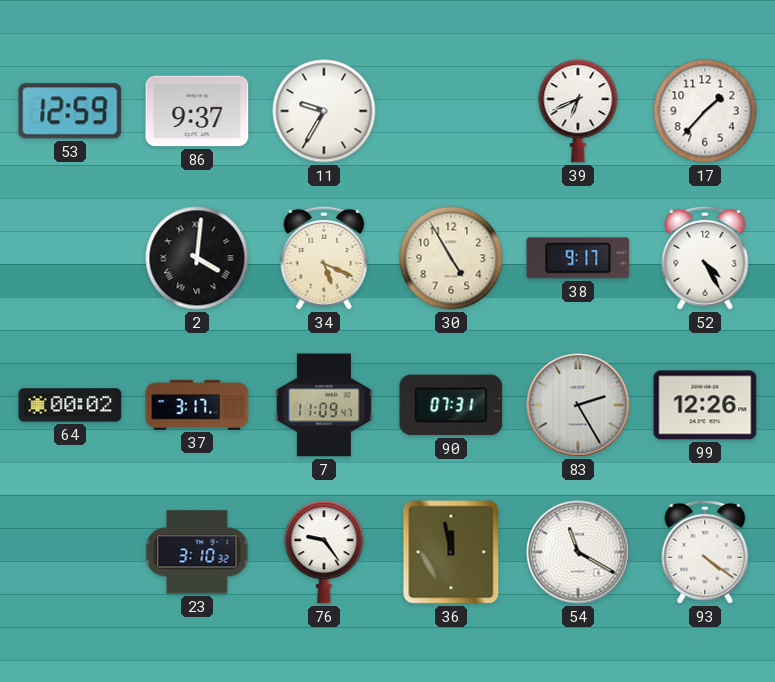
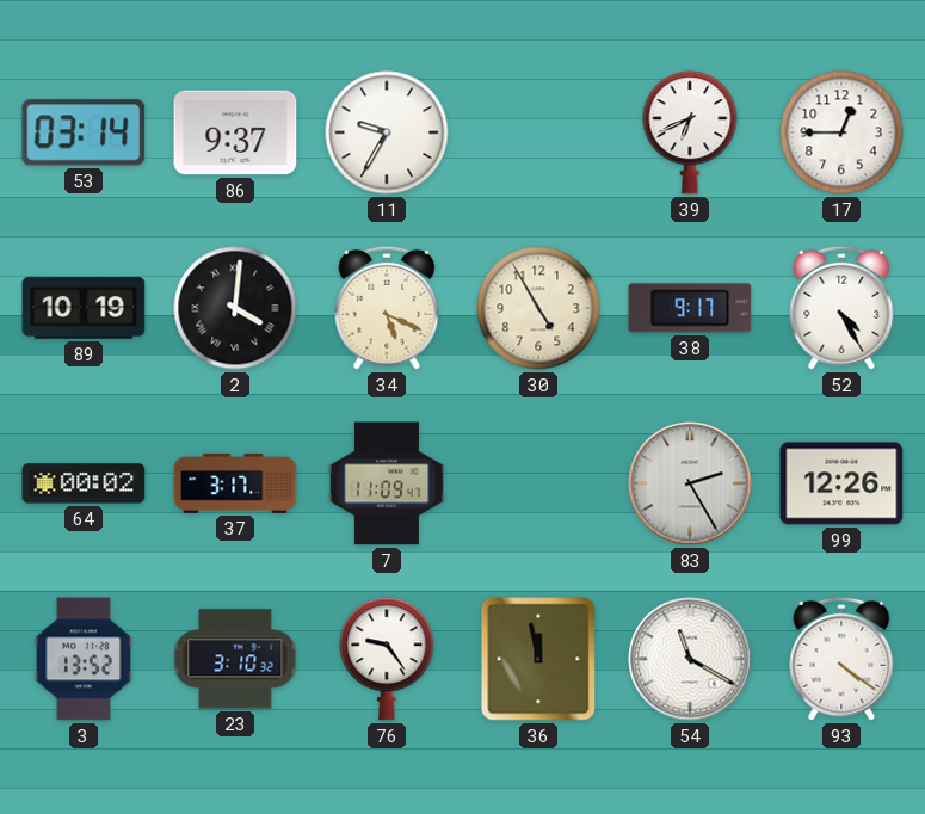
53: 12:59 -> 03:14 (84, 132)
17: 1:37 -> 12:45 (841, 132)
89: none -> 10:19 (84, 308)
90: 07:31 -> none (451, 405)
3: none -> 13:52 (82, 659)
